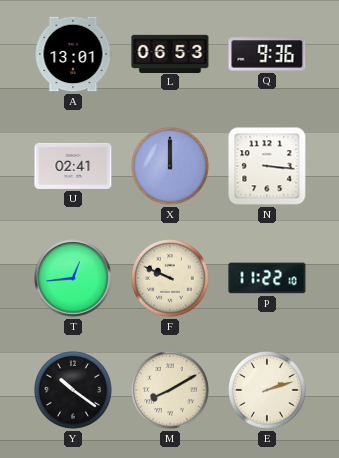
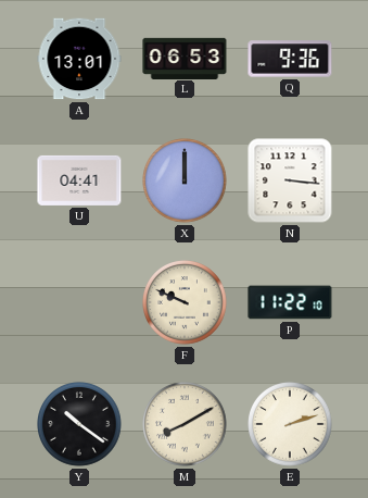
U: 02:41 -> 04:41 (79, 180)
T: 12:44 -> none (73, 278)
